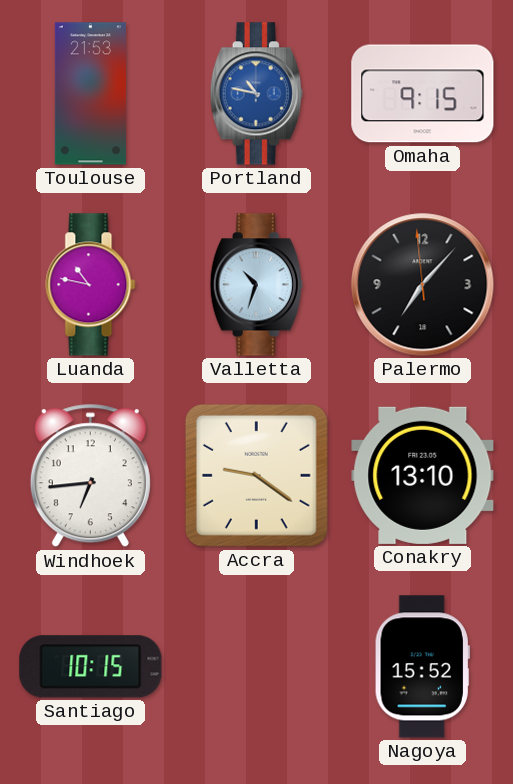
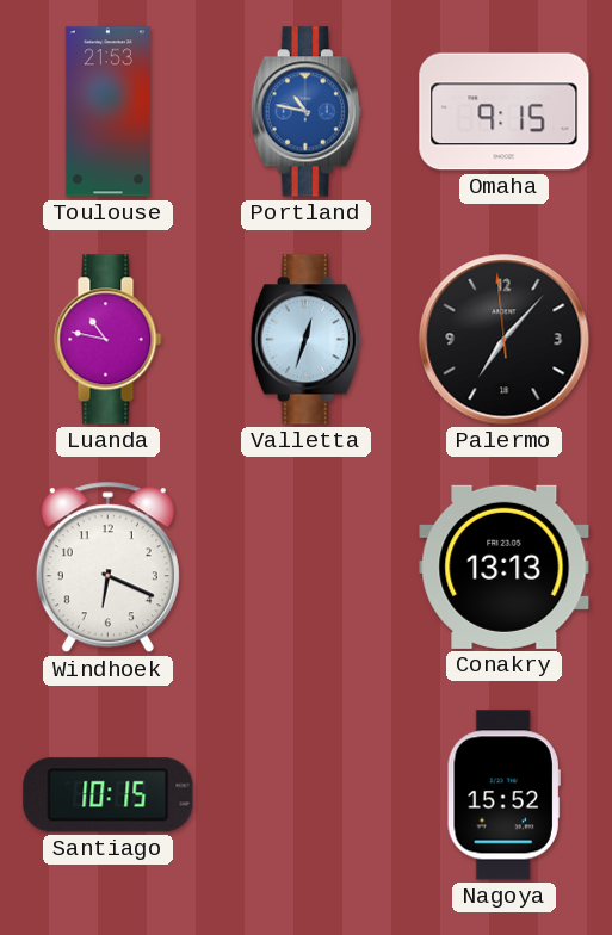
Valletta: 10:33 -> 12:33 (305, 340)
Windhoek: 6:44 -> 6:19 (107, 568)
Accra: 9:21 -> none (256, 475)
Conakry: 13:10 -> 13:13 (505, 566)
